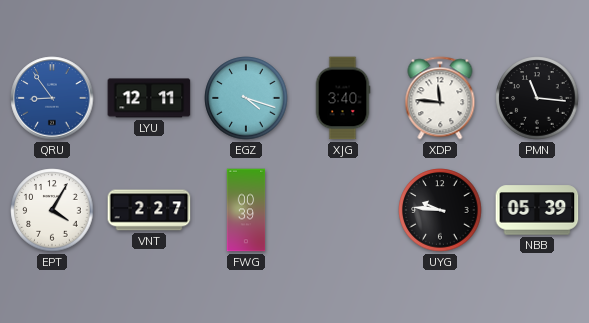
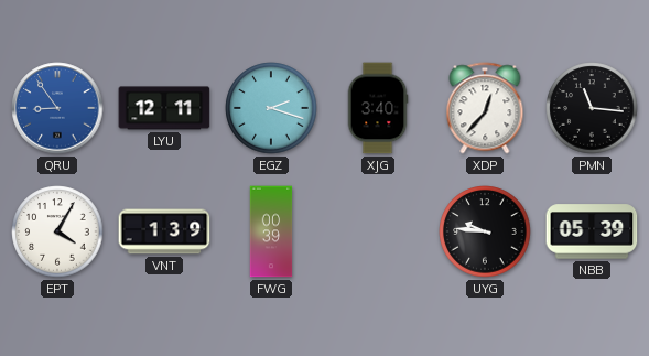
EGZ: 4:18 -> 2:18 (271, 108)
XDP: 11:46 -> 12:37 (485, 108)
VNT: 2:27 -> 1:39 (164, 231)
